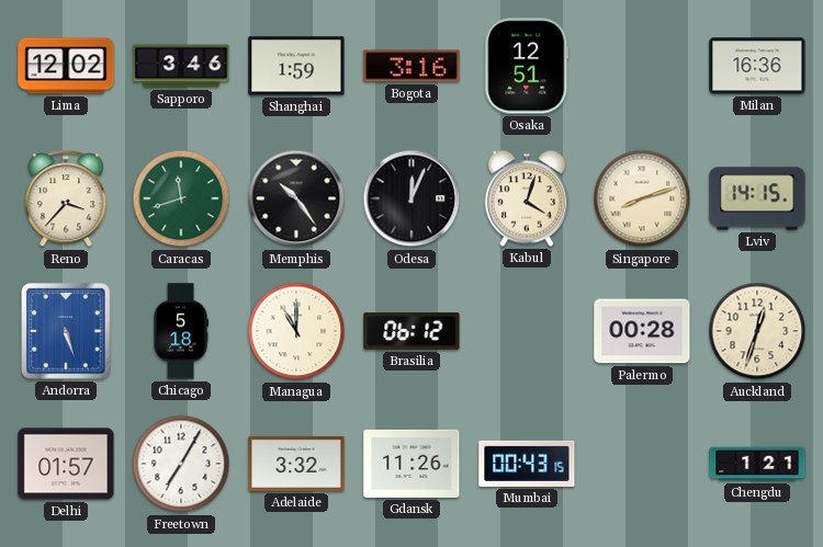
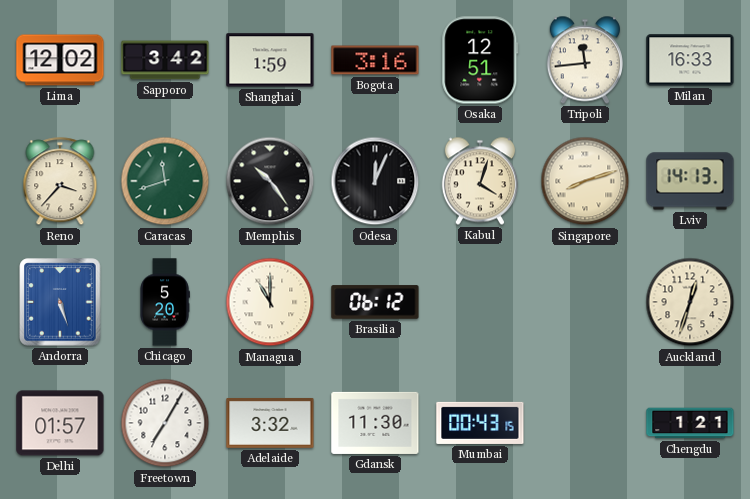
Sapporo: 3:46 -> 3:42 (165, 60)
Tripoli: none -> 11:44 (585, 60)
Milan: 16:36 -> 16:33 (690, 60)
Lviv: 14:15 -> 14:13 (690, 181)
Chicago: 5:18 -> 5:20 (165, 302)
Palermo: 00:28 -> none (642, 331)
Gdansk: 11:26 -> 11:30 (375, 423)
